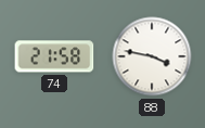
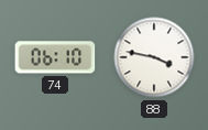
74: 21:58 -> 06:10 (55, 57)
